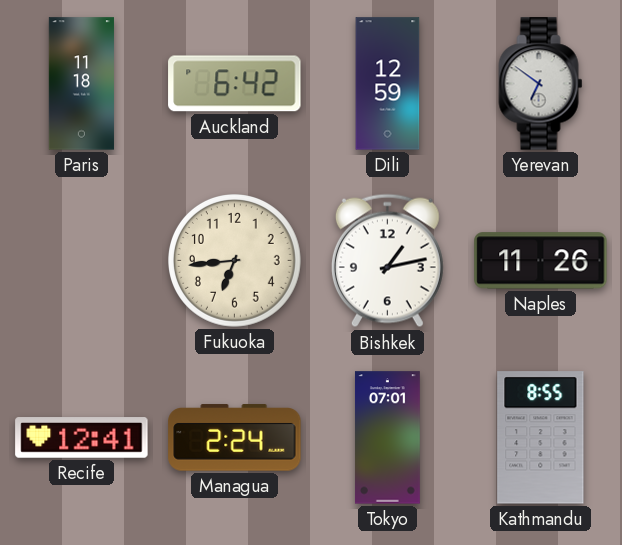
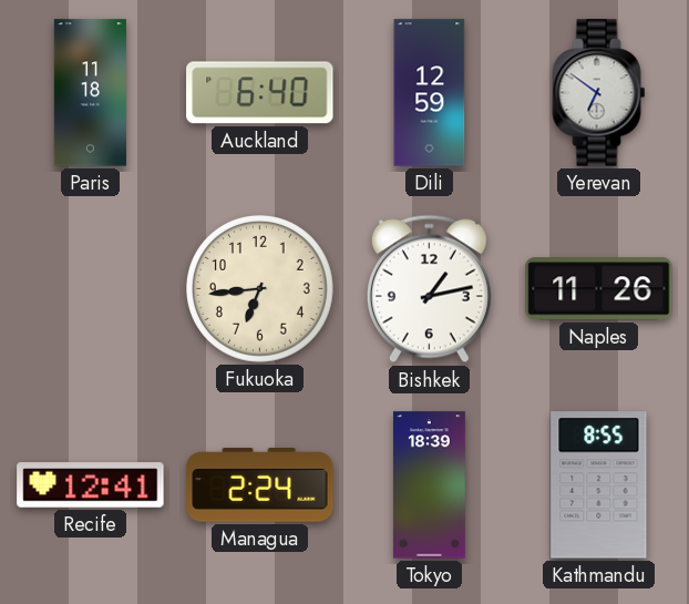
Auckland: 6:42 -> 6:40 (260, 93)
Tokyo: 07:01 -> 18:39 (429, 485)
